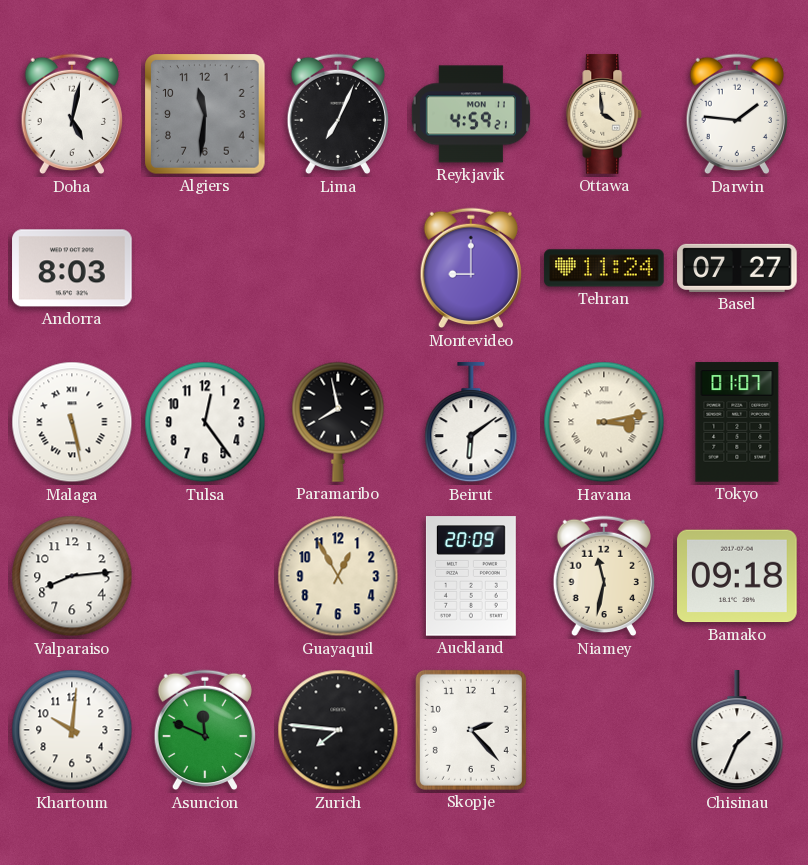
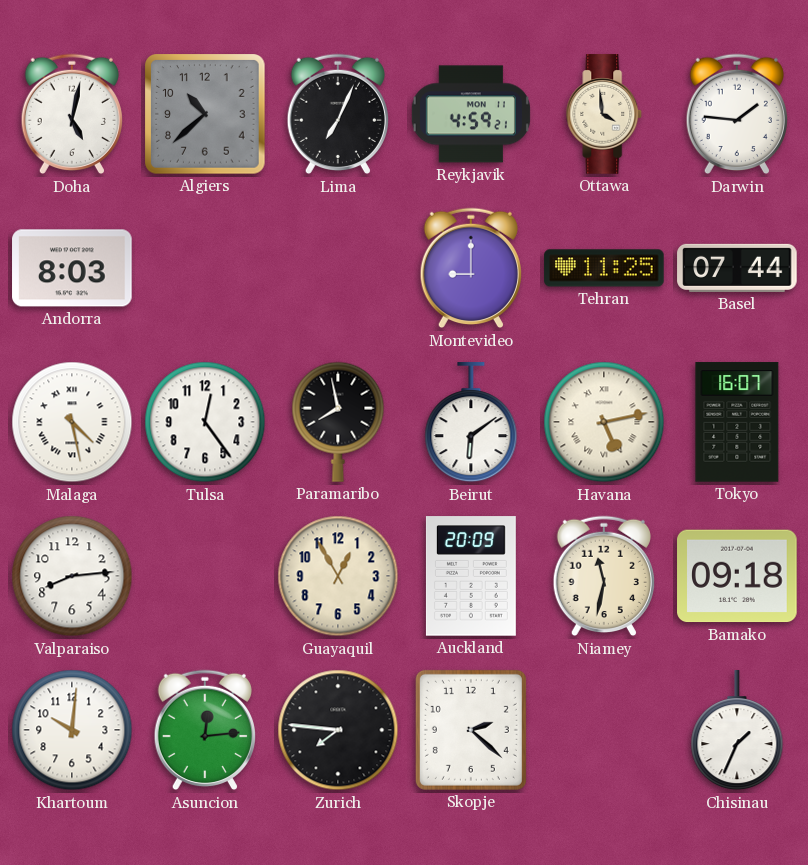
Algiers: 11:31 -> 10:38 (205, 114)
Tehran: 11:24 -> 11:25 (604, 268)
Basel: 07:27 -> 07:44 (737, 268)
Malaga: 5:28 -> 4:28 (72, 422)
Havana: 3:13 -> 5:13 (604, 422)
Tokyo: 01:07 -> 16:07 (737, 422)
Asuncion: 11:49 -> 12:14 (205, 730)
Skopje: 2:23 -> 2:22 (471, 730)
